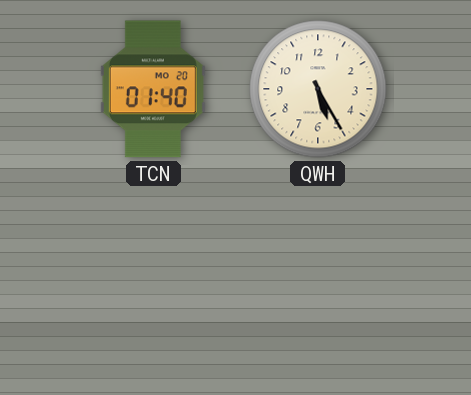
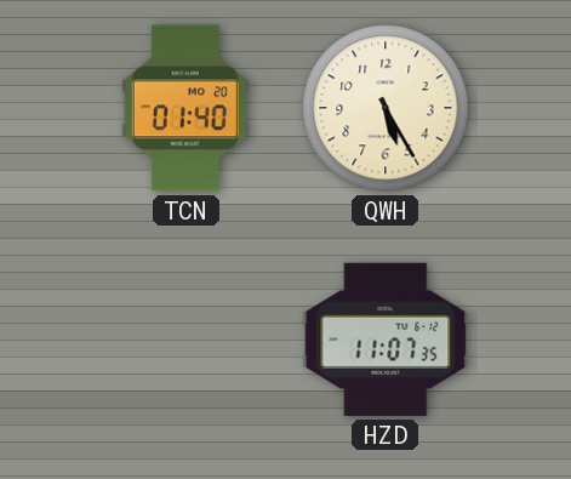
HZD: none -> 11:07 (386, 340)
